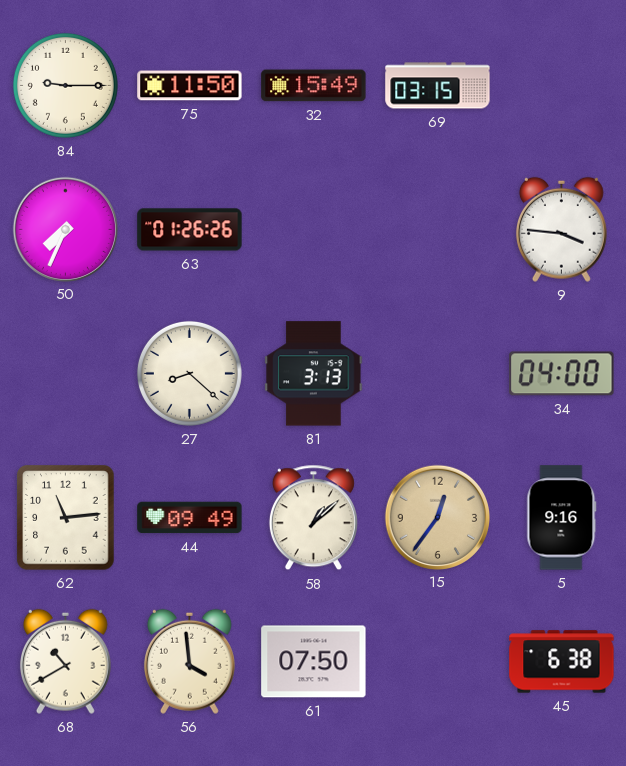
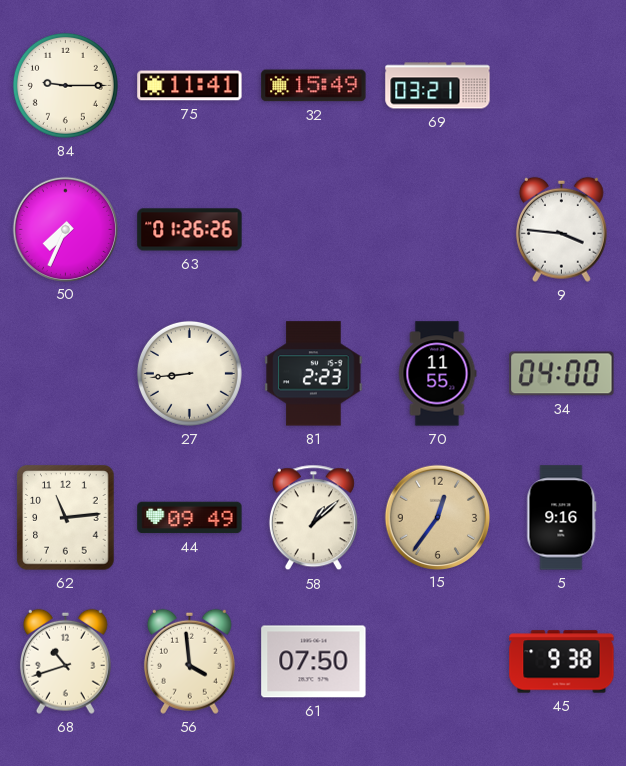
75: 11:50 -> 11:41 (190, 86)
69: 03:15 -> 03:21 (438, 86)
27: 8:22 -> 8:44 (189, 373)
81: 3:13 -> 2:23 (314, 374)
70: none -> 11:55 (437, 374)
68: 10:40 -> 10:42 (65, 661)
45: 6:38 -> 9:38 (562, 662)
